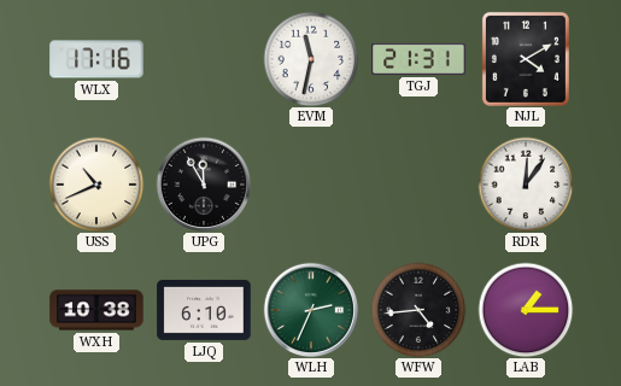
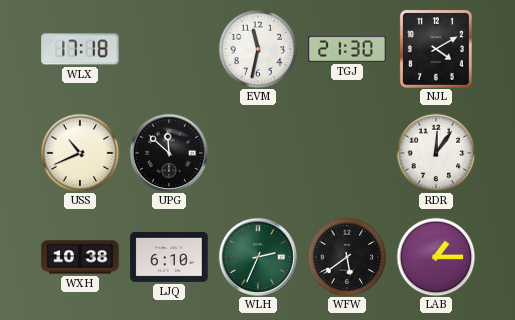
WLX: 17:16 -> 17:18 (80, 49)
TGJ: 21:31 -> 21:30 (347, 49)
UPG: 11:55 -> 11:52 (169, 153)
WFW: 4:44 -> 5:39 (347, 257)
